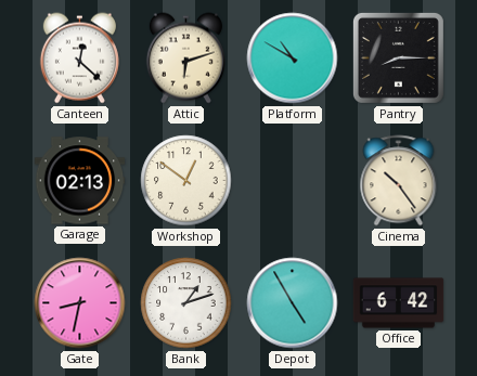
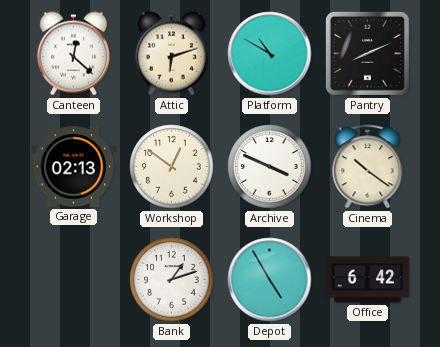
Pantry: 8:15 -> 8:11 (367, 53)
Archive: none -> 3:49 (270, 167)
Cinema: 10:24 -> 10:21 (368, 167)
Gate: 8:32 -> none (80, 303)
